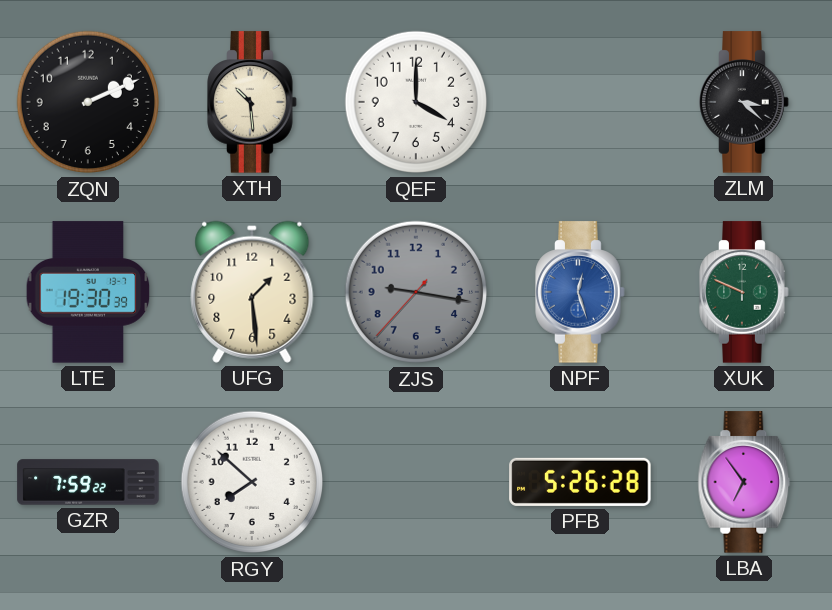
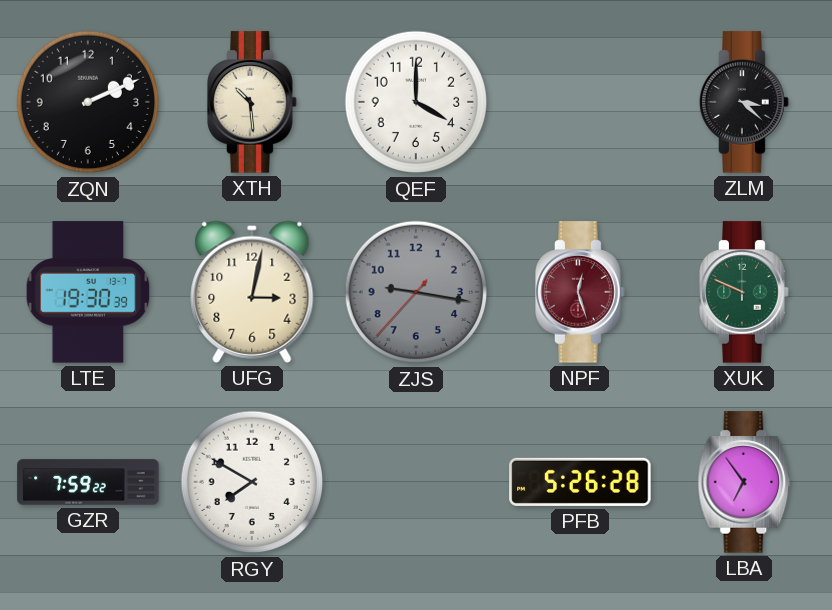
UFG: 1:29 -> 3:02 (252, 292)
NPF dial: blue -> burgundy (580, 292)
RGY: 7:52 -> 7:50 (252, 482)
